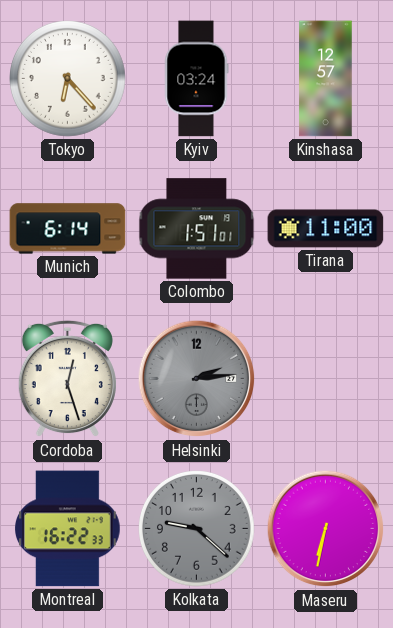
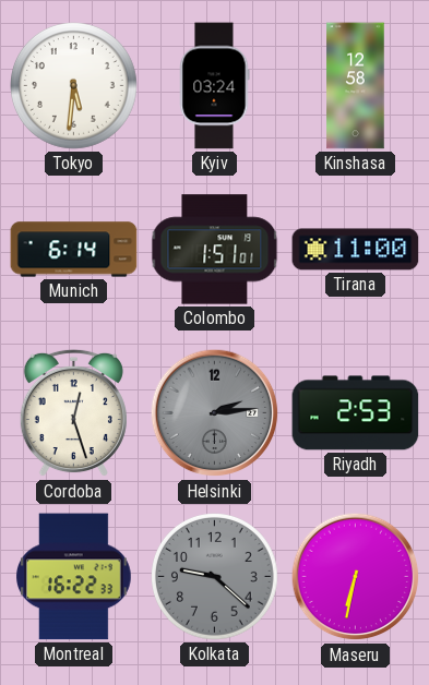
Tokyo: 6:23 -> 5:31 (74, 86)
Kinshasa: 12:57 -> 12:58 (356, 86)
Riyadh: none -> 2:53 (356, 413)
